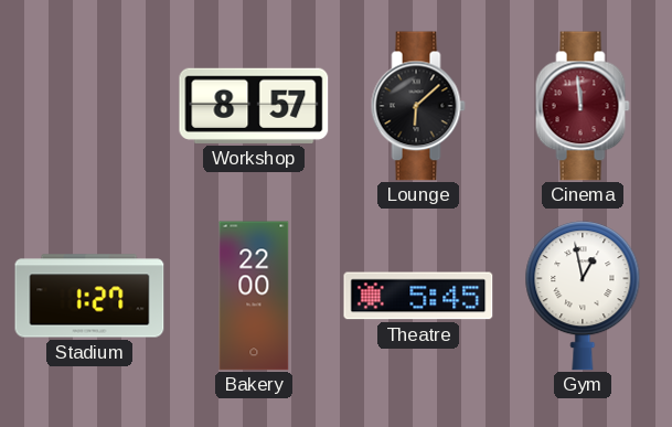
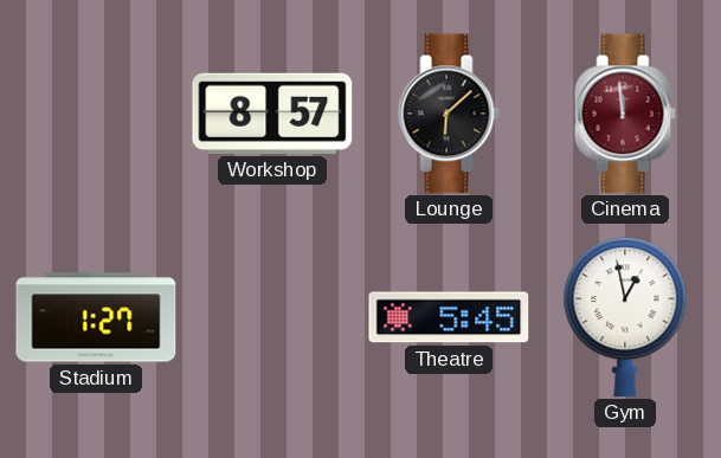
Bakery: 22:00 -> none (254, 296)
